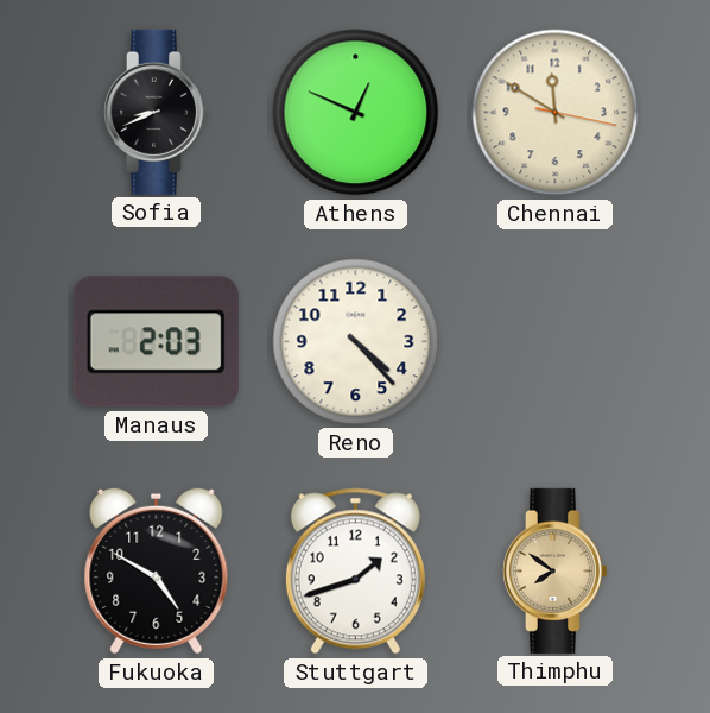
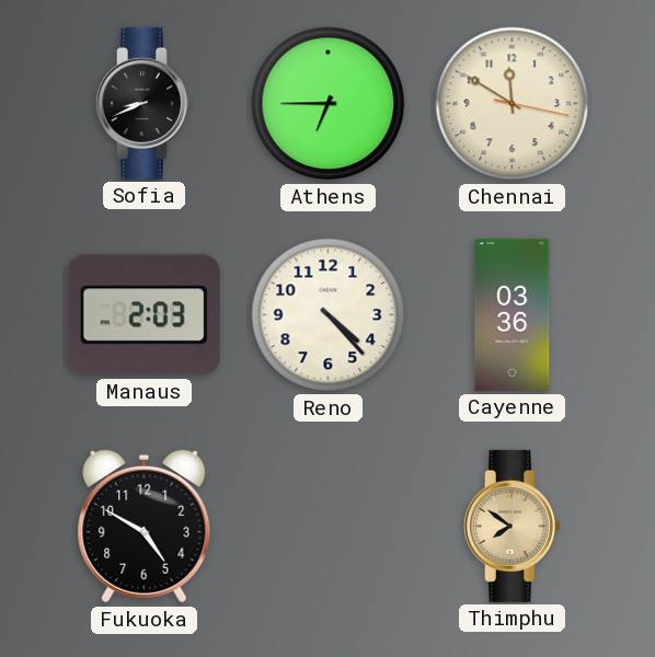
Athens: 12:49 -> 6:45 (329, 104)
Cayenne: none -> 03:36 (513, 314)
Stuttgart: 1:42 -> none (355, 572)
